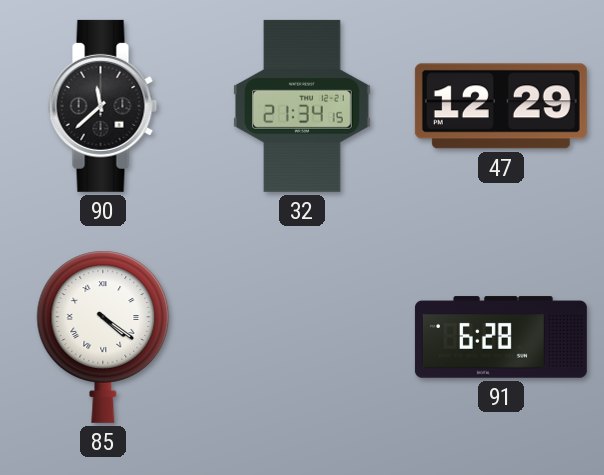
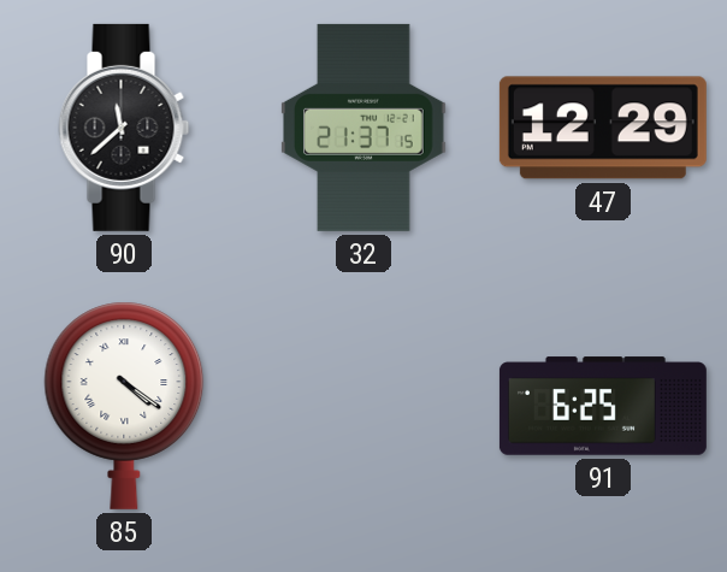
32: 21:34 -> 21:37 (365, 128)
91: 6:28 -> 6:25 (603, 406)
